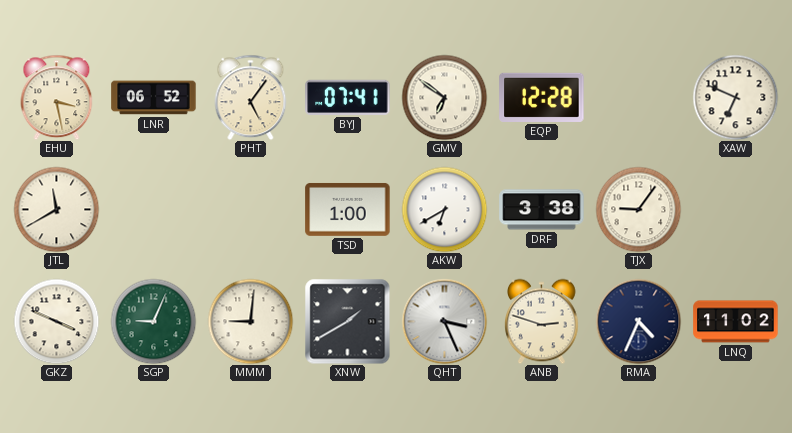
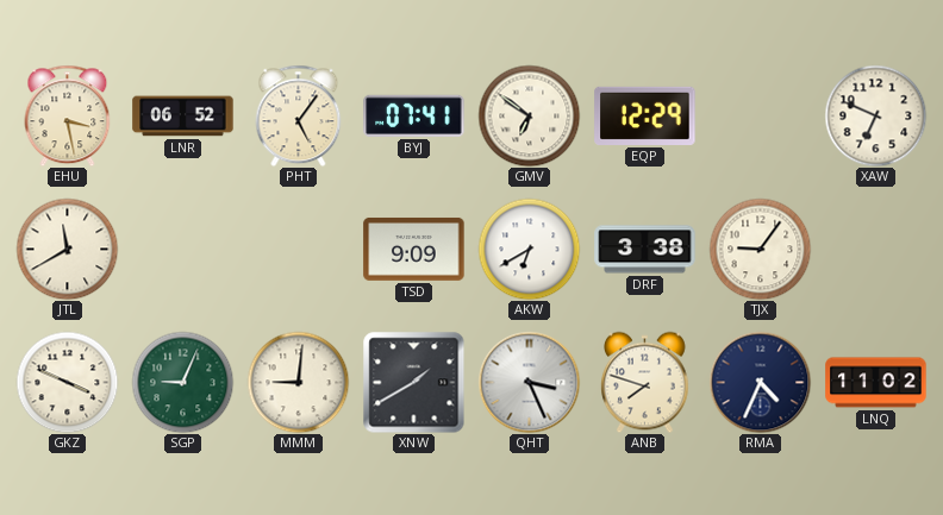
EQP: 12:28 -> 12:29 (645, 115)
TSD: 1:00 -> 9:09 (414, 249)
ANB: 2:48 -> 7:48 (645, 382)
